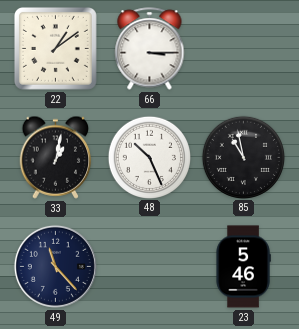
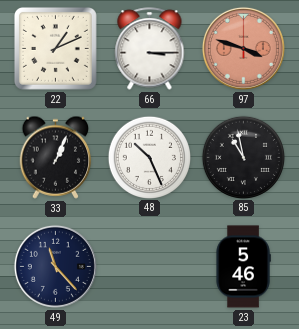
22: 1:09 -> 1:11 (55, 48)
97: none -> 3:48 (243, 48)
33: 1:02 -> 1:04 (56, 157)
